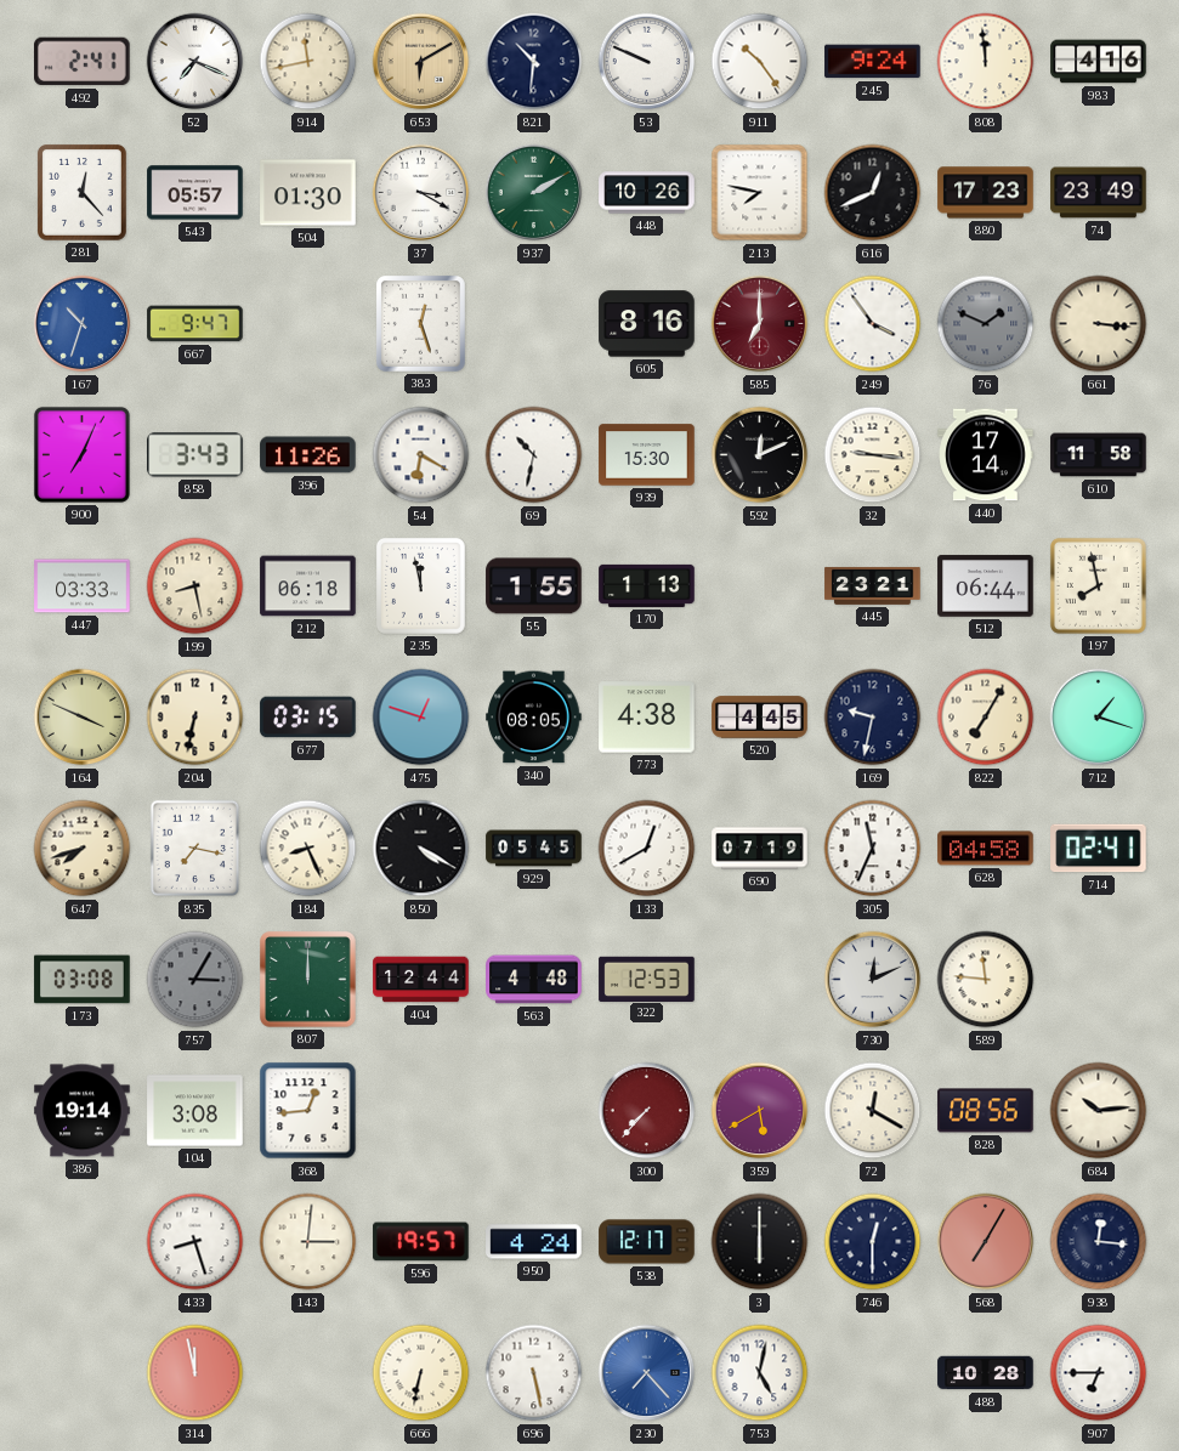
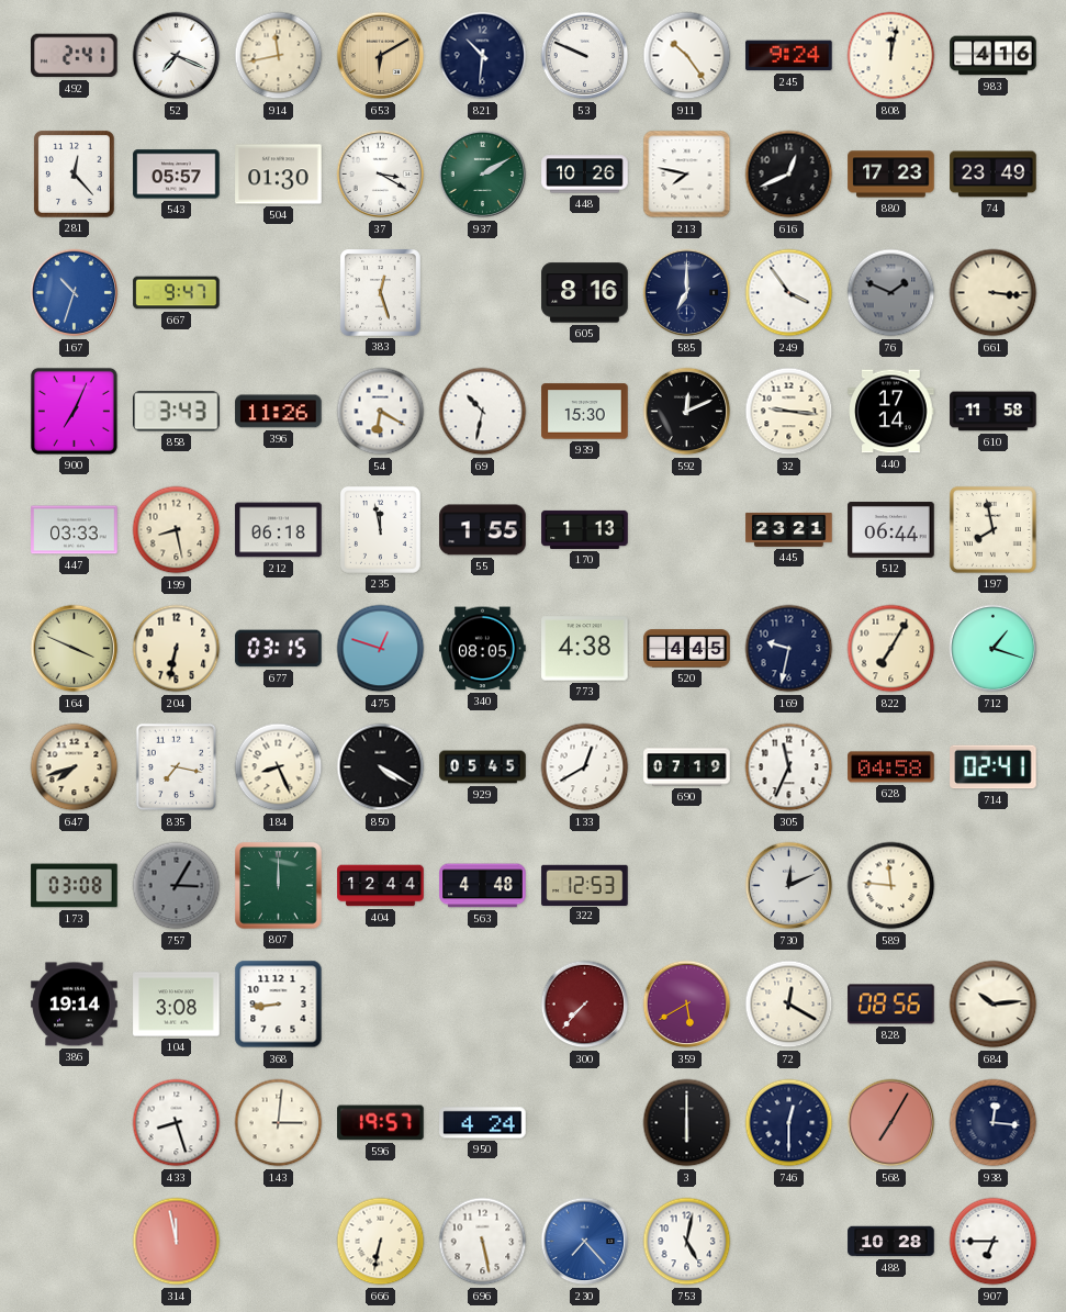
808: 11:59 -> 12:02 (891, 56)
585 dial: burgundy -> navy (687, 293)
368: 12:44 -> 8:44 (279, 1005)
538: 12:17 -> none (647, 1242)
